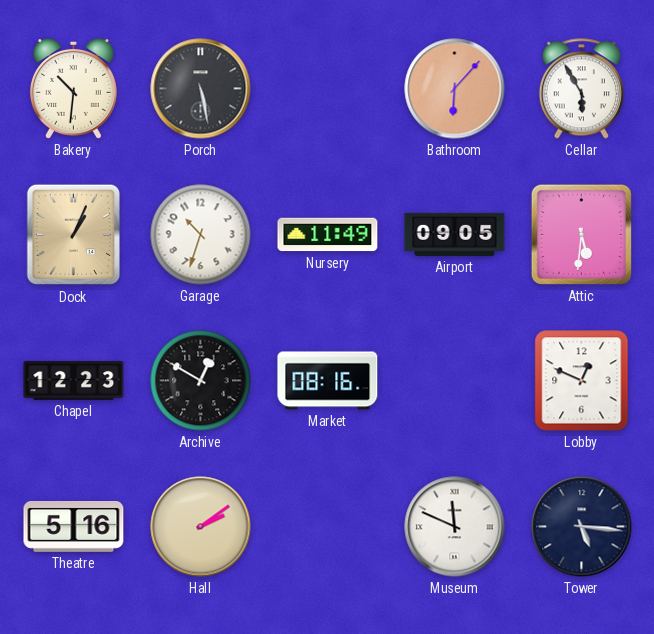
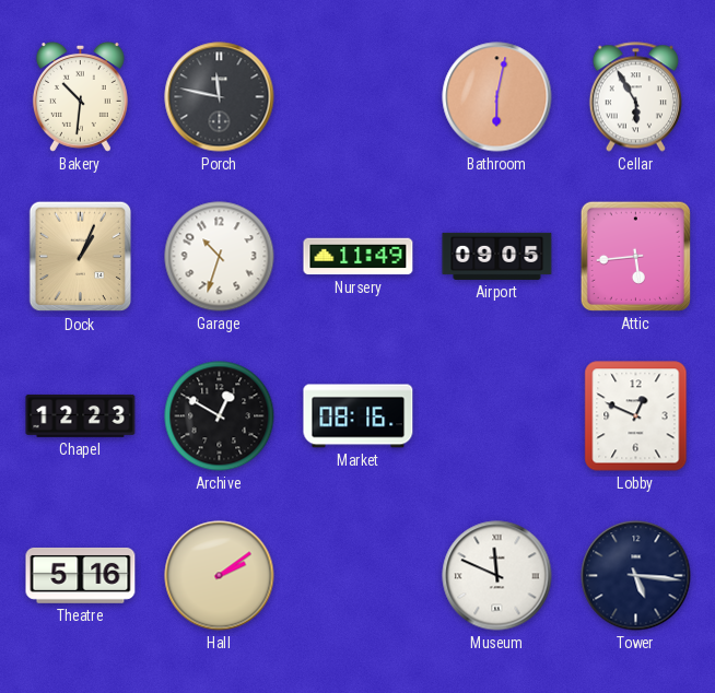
Porch: 5:28 -> 11:47 (220, 97)
Bathroom: 6:07 -> 6:02 (497, 97)
Attic: 5:31 -> 5:44 (635, 256)
